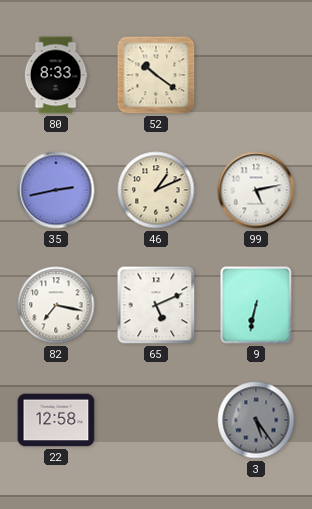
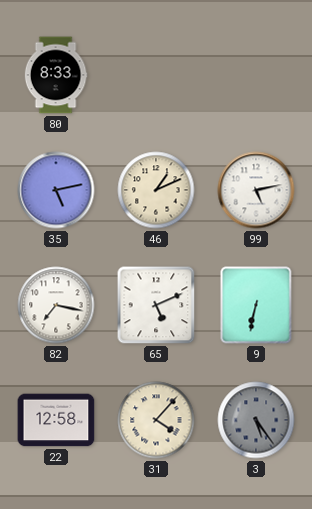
52: 10:21 -> none (156, 75)
35: 2:43 -> 5:13 (56, 190)
31: none -> 4:07 (156, 420)
